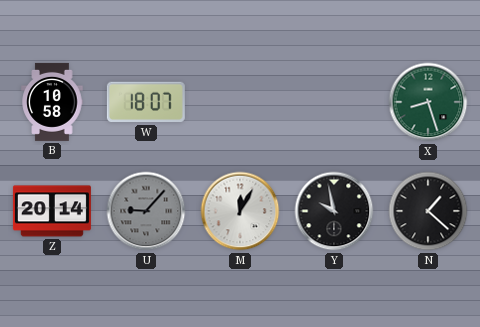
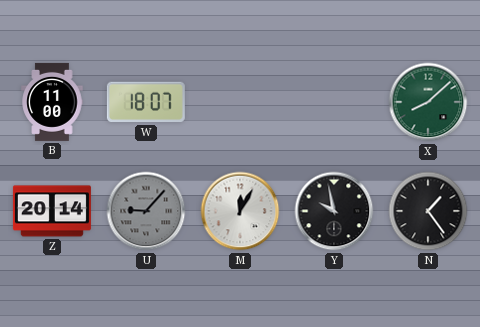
B: 10:58 -> 11:00 (52, 102)
X: 8:27 -> 8:08 (428, 102)
N: 1:22 -> 1:24 (428, 211)
